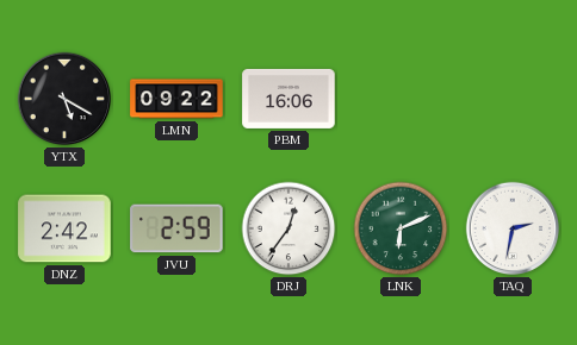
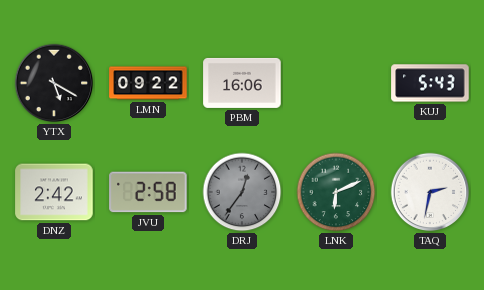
KUJ: none -> 5:43 (430, 83)
JVU: 2:59 -> 2:58 (148, 192)
DRJ dial: white -> grey (242, 192)
